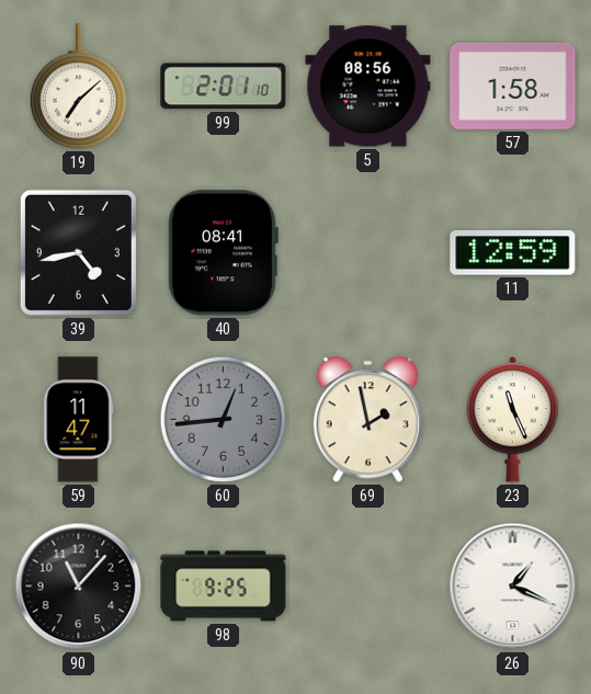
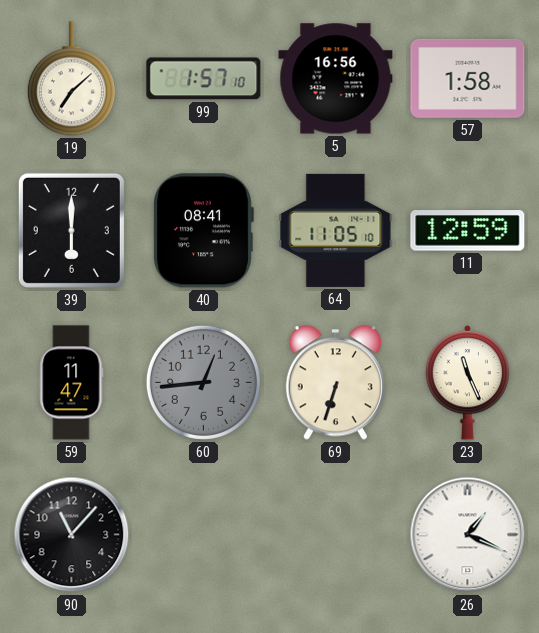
99: 2:01 -> 1:57 (204, 79)
5: 08:56 -> 16:56 (336, 79)
39: 4:43 -> 6:00 (71, 230)
64: none -> 11:05 (336, 230)
69: 1:58 -> 6:33 (335, 383)
98: 9:25 -> none (224, 587)
